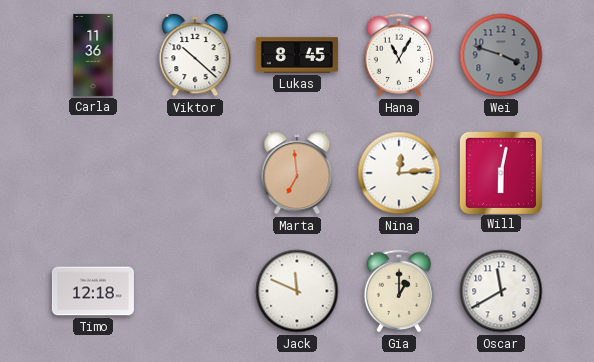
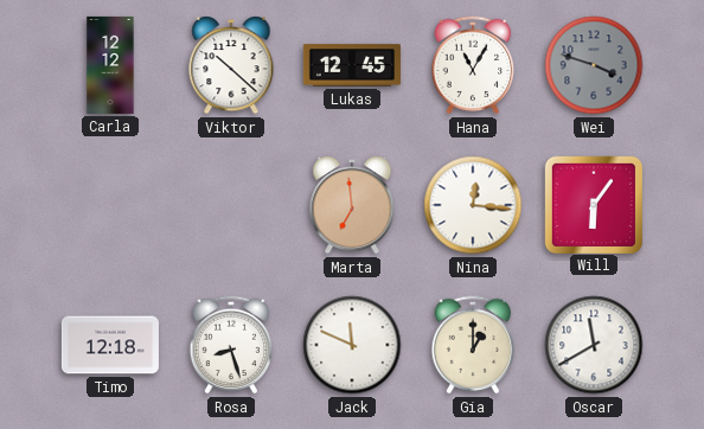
Carla: 11:36 -> 12:12 (110, 65)
Lukas: 8:45 -> 12:45 (352, 65)
Nina: 12:14 -> 12:16 (473, 205)
Will: 6:02 -> 6:06 (593, 204)
Rosa: none -> 8:27 (231, 345)
